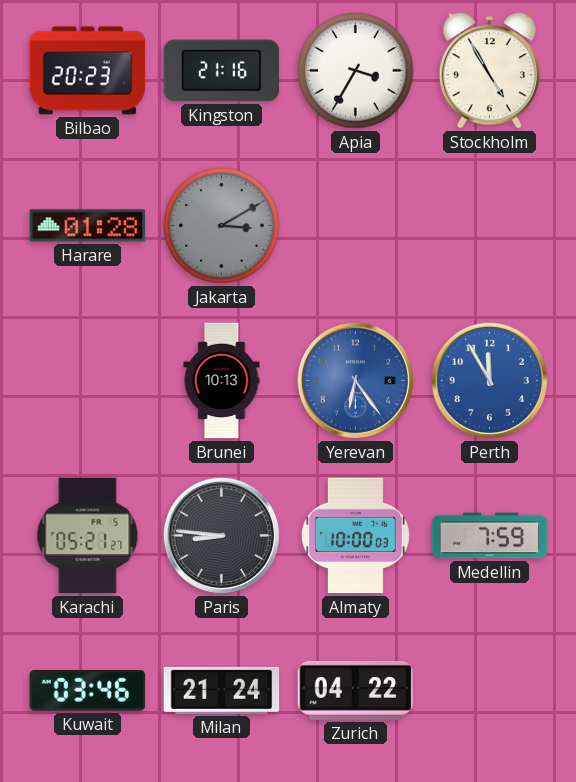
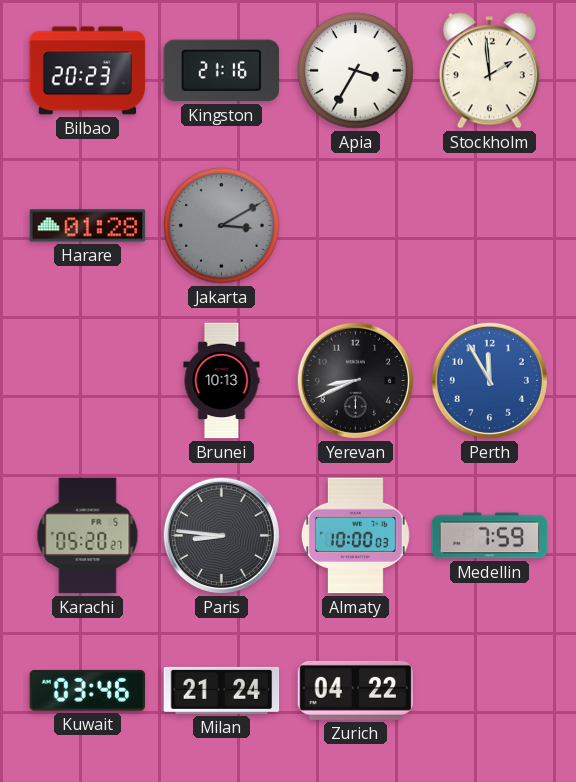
Stockholm: 4:55 -> 1:59 (489, 71)
Yerevan: 6:24 -> 8:41 (355, 380)
Yerevan dial: blue -> black (355, 380)
Karachi: 05:21 -> 05:20 (88, 536)
